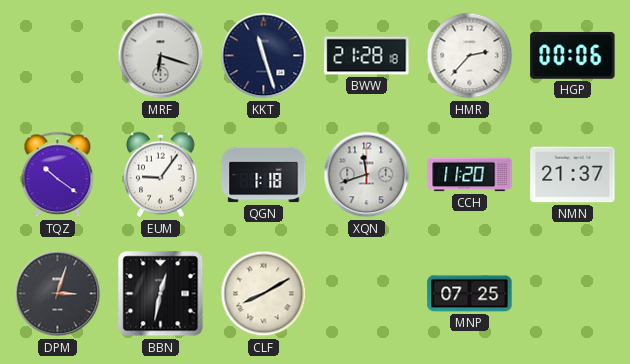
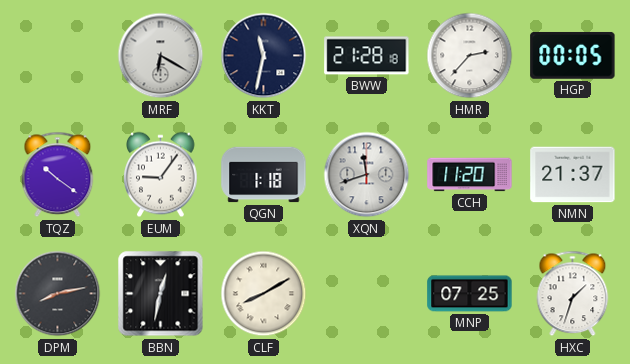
MRF: 6:18 -> 6:20 (161, 56)
KKT: 11:27 -> 11:32 (264, 56)
HGP: 00:06 -> 00:05 (573, 55)
DPM: 3:03 -> 8:13 (58, 294)
HXC: none -> 1:33 (573, 294)
